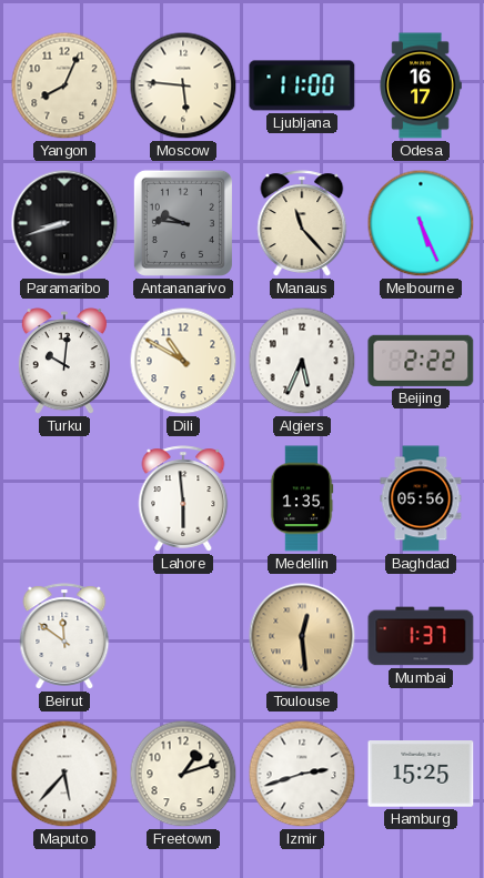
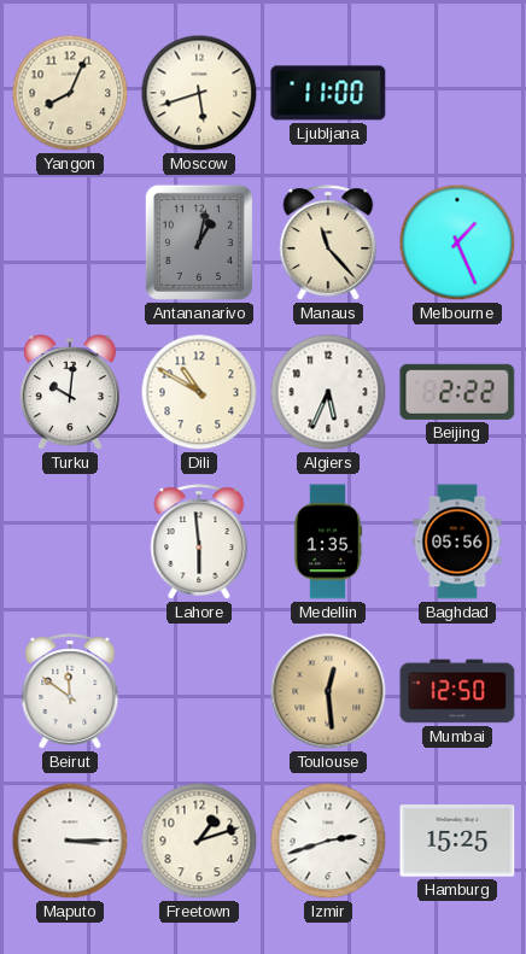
Moscow: 5:46 -> 5:42 (199, 93)
Odesa: 16:17 -> none (421, 85)
Paramaribo: 8:42 -> none (64, 223)
Antananarivo: 9:46 -> 1:02 (199, 242)
Melbourne: 5:26 -> 1:26 (457, 242)
Mumbai: 1:37 -> 12:50 (457, 691)
Maputo: 5:37 -> 3:15 (70, 841)
